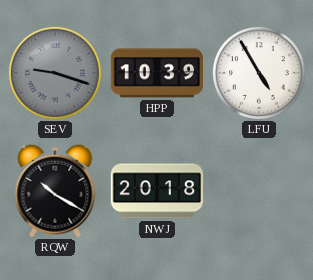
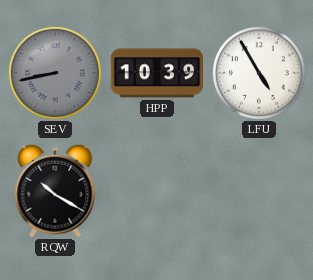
SEV: 9:18 -> 8:43 (55, 73)
NWJ: 20:18 -> none (157, 191)
